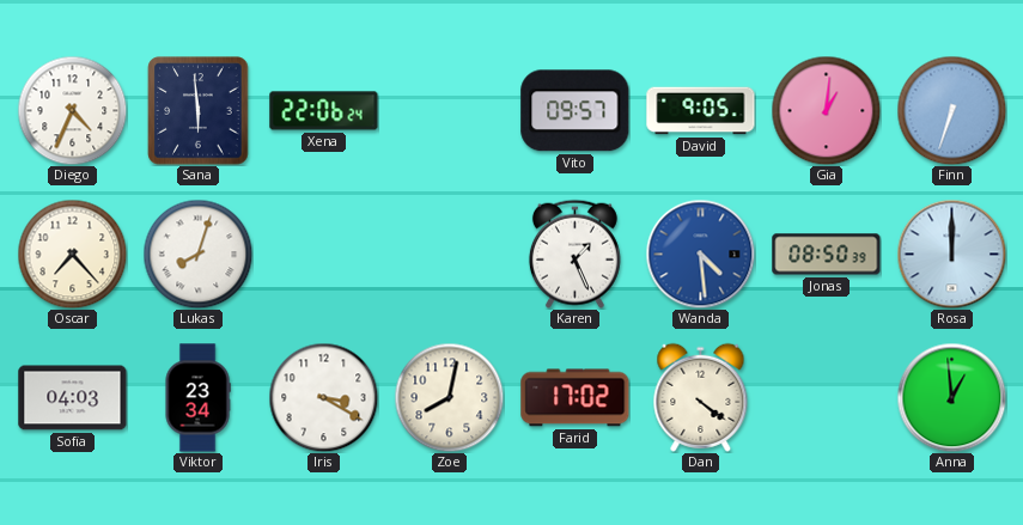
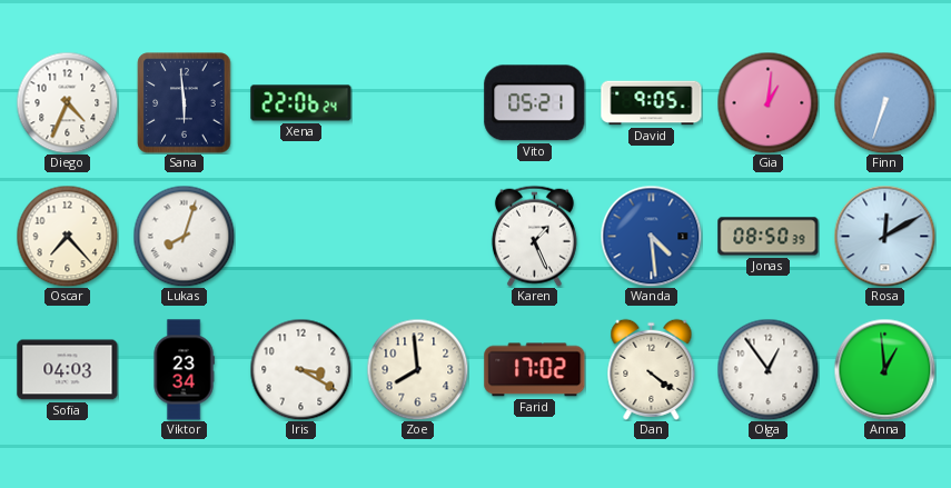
Vito: 09:57 -> 05:21 (535, 103)
Rosa: 12:00 -> 12:10 (884, 236)
Zoe: 8:02 -> 7:59 (417, 369)
Olga: none -> 12:54 (767, 369)
